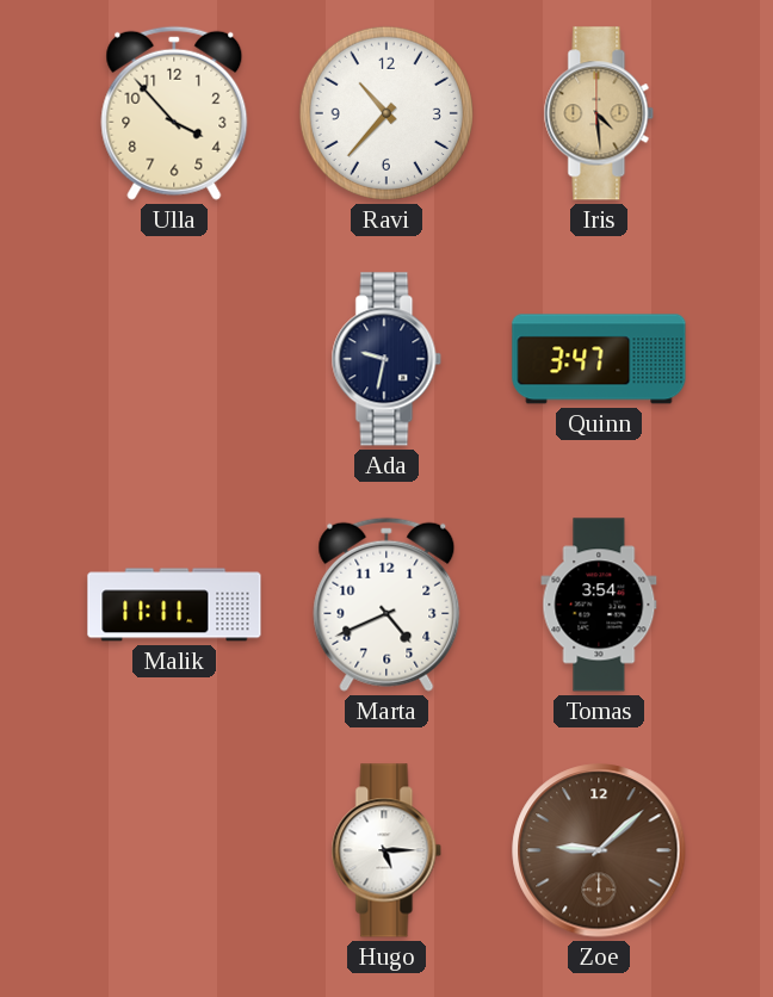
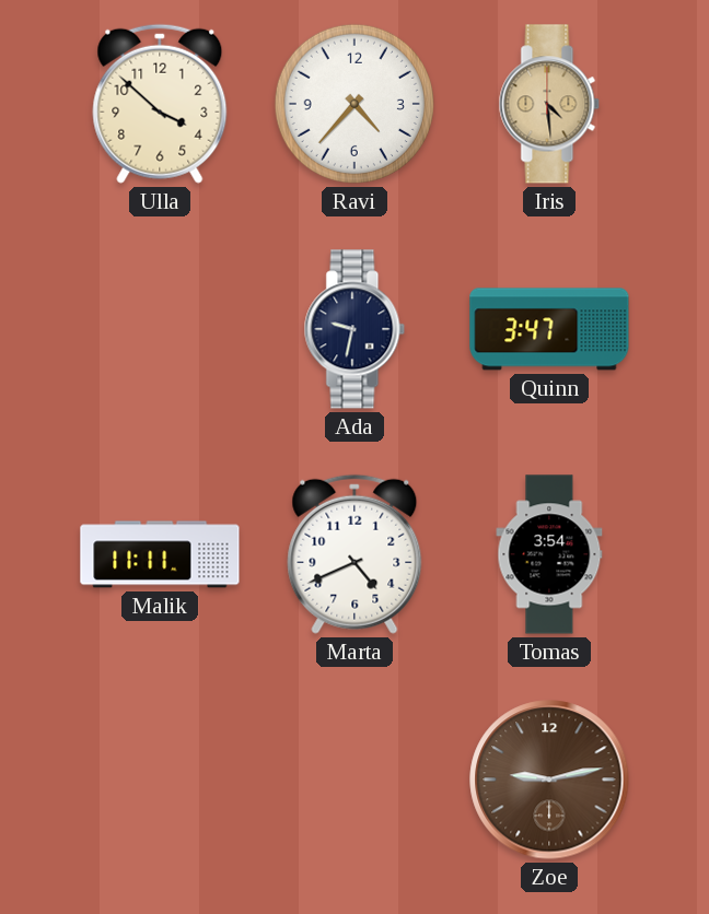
Ulla: 3:53 -> 3:52 (160, 104)
Ravi: 10:37 -> 4:37 (354, 104)
Hugo: 5:15 -> none (386, 850)
Zoe: 9:08 -> 9:13 (549, 780)
